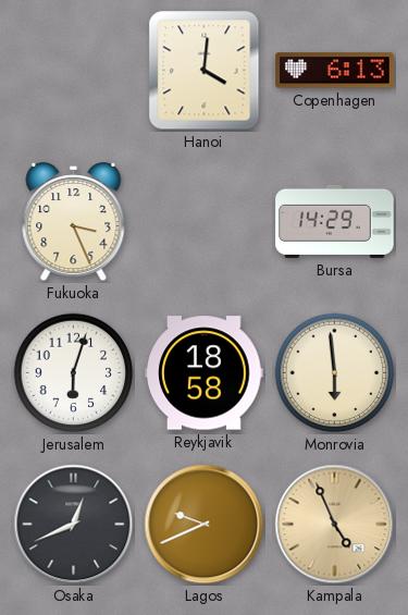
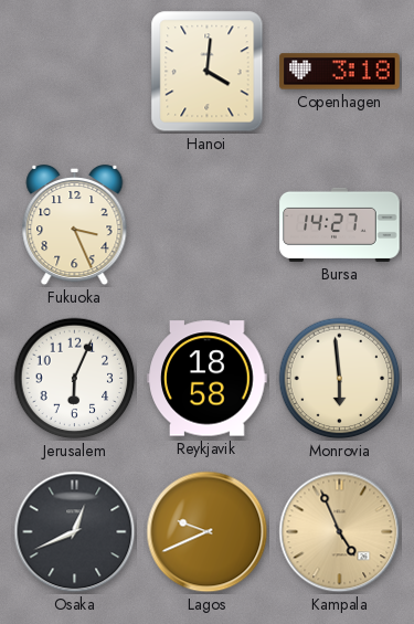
Copenhagen: 6:13 -> 3:18 (340, 72)
Bursa: 14:29 -> 14:27 (340, 224)
Jerusalem: 6:03 -> 6:04 (75, 379)
